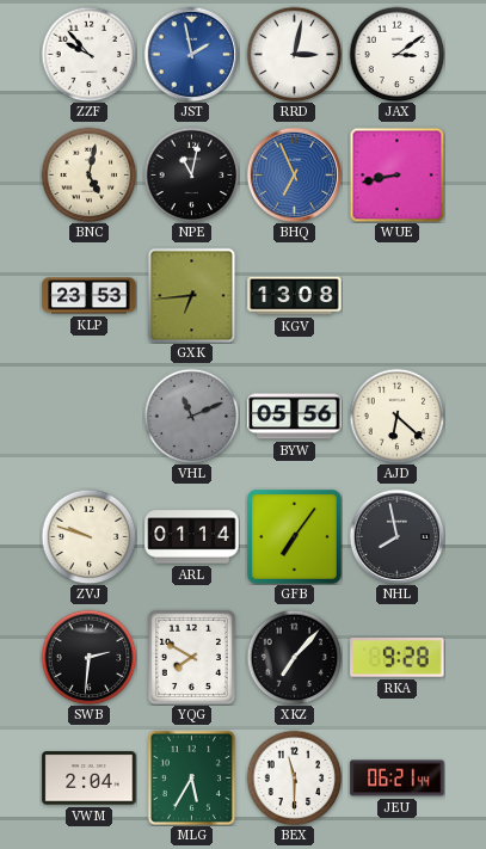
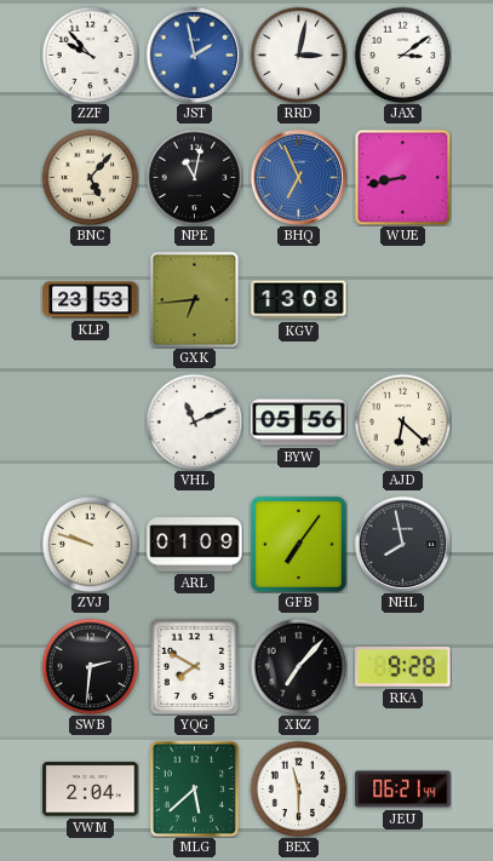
BNC: 5:02 -> 5:07 (90, 177)
VHL dial: grey -> white (194, 421)
ARL: 01:14 -> 01:09 (195, 545)
MLG: 5:35 -> 5:38 (194, 788)
